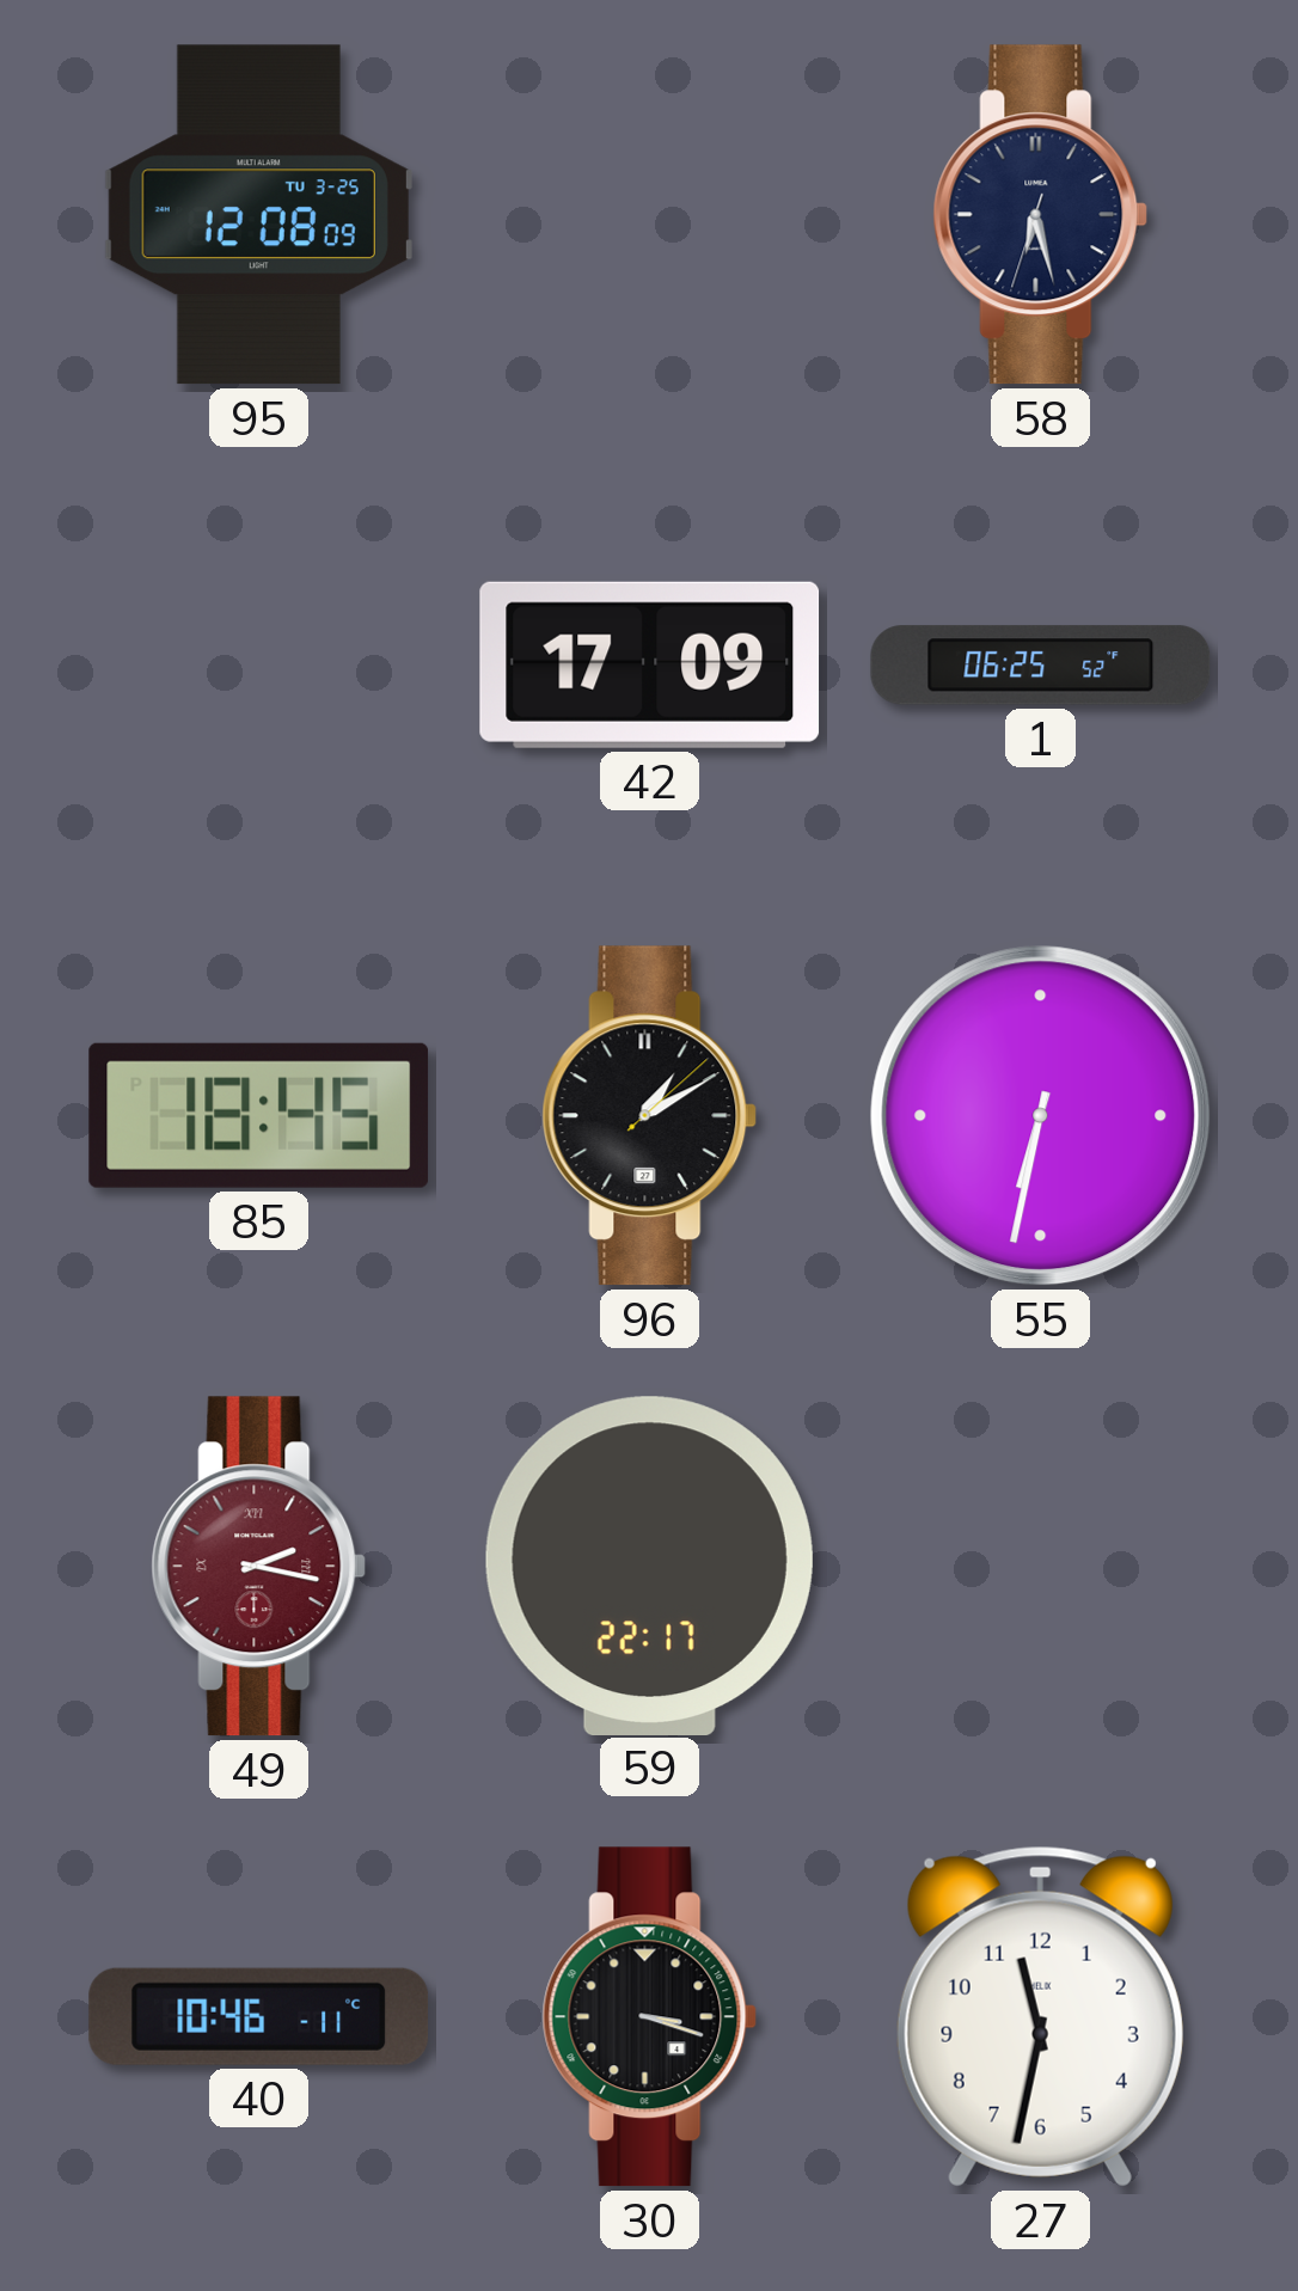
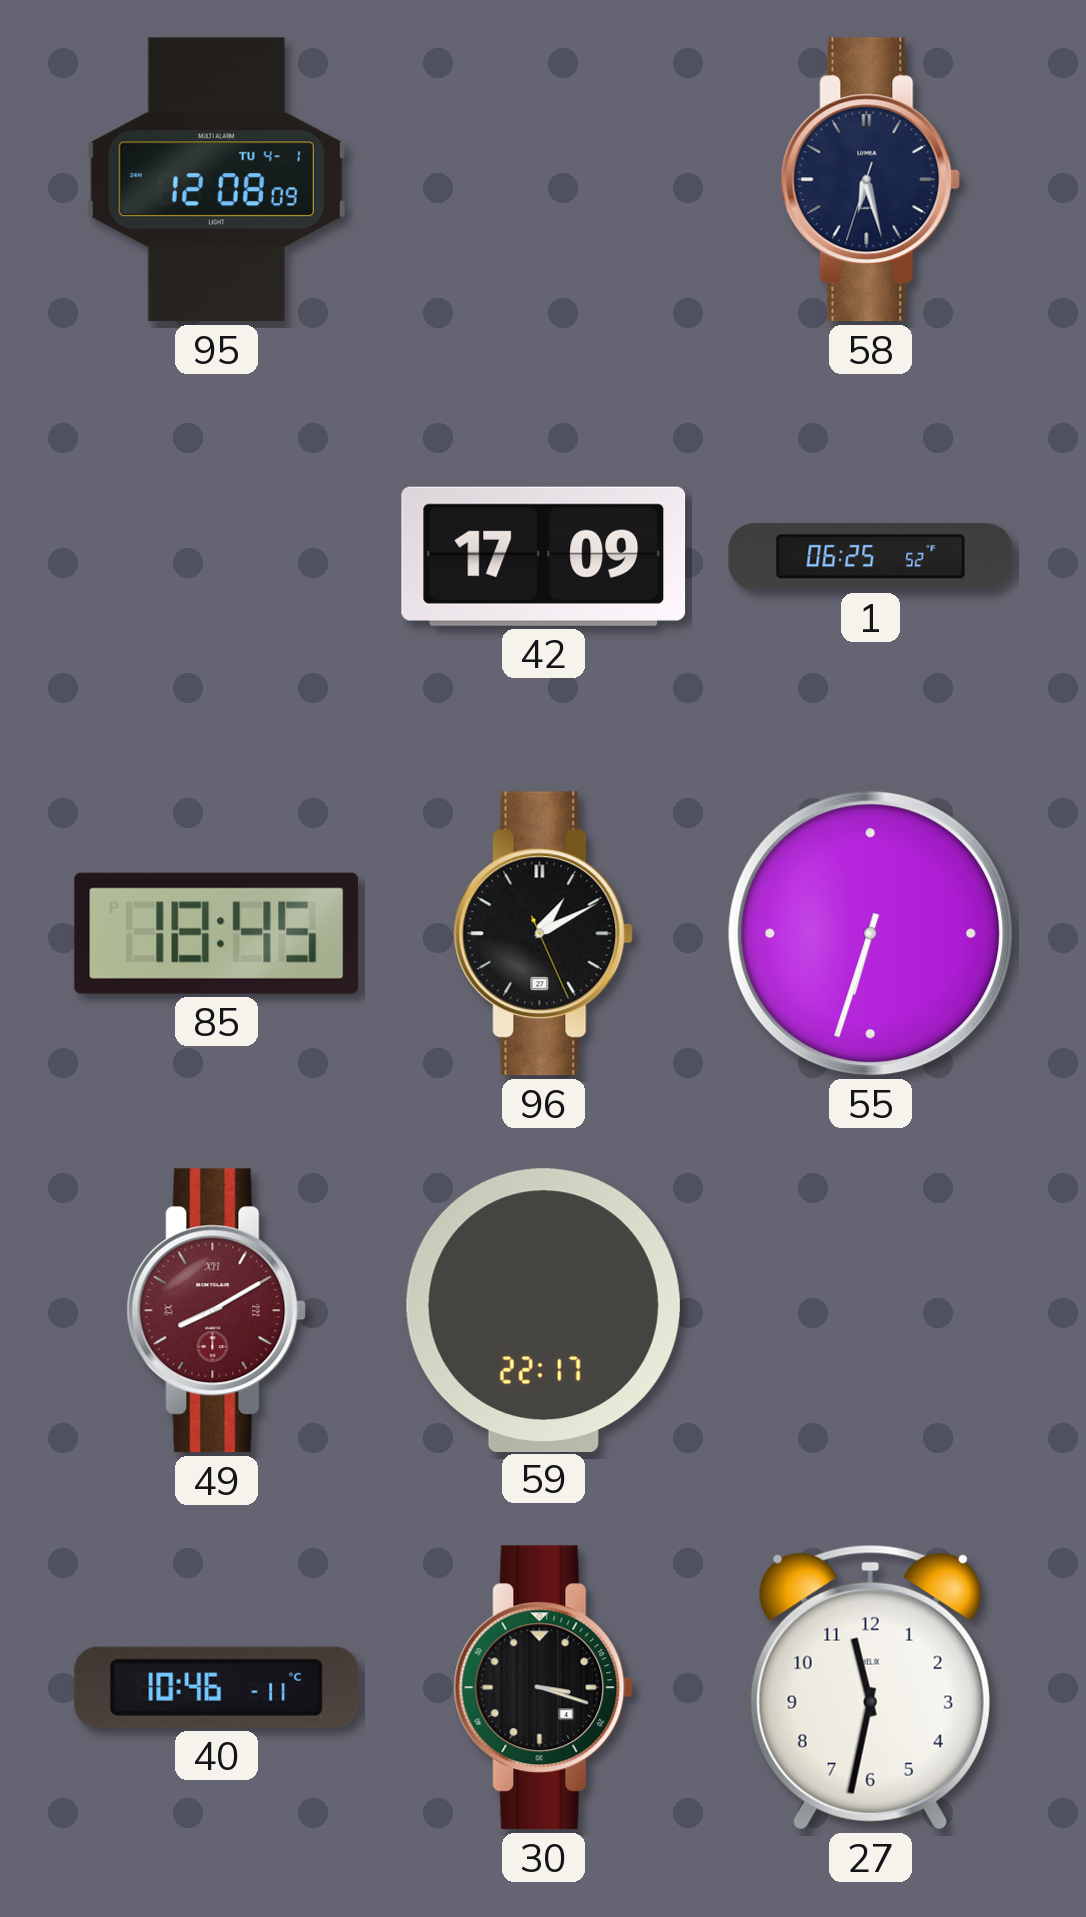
95 date: TU 3-25 -> TU 4-1 (216, 180)
96: 1:10:08 -> 1:10:26 (544, 934)
55: 6:32 -> 6:33 (871, 934)
49: 2:17 -> 8:10 (217, 1311)
